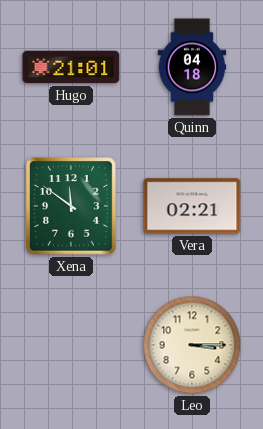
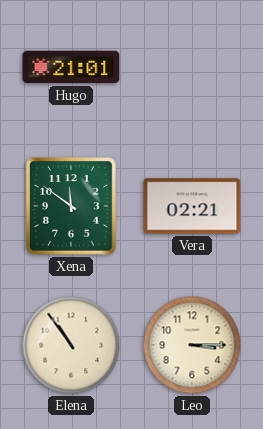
Quinn: 04:18 -> none (192, 67)
Elena: none -> 10:54 (71, 345)
